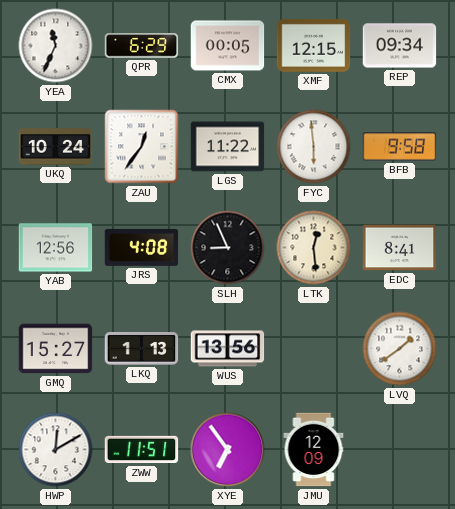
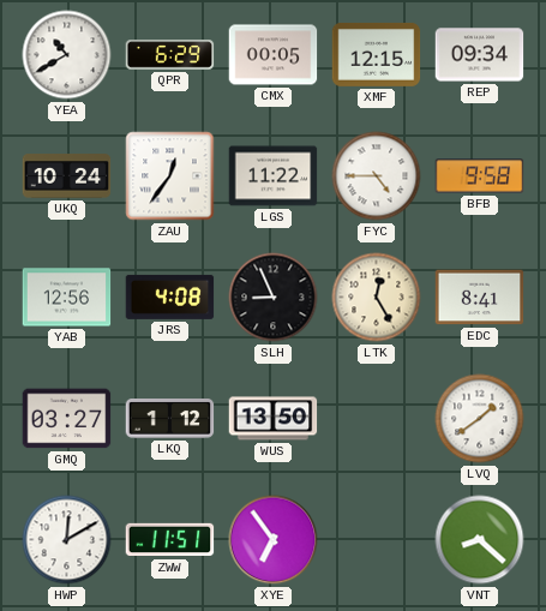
YEA: 11:34 -> 10:40 (67, 55)
FYC: 5:59 -> 4:45 (377, 176)
LTK: 12:29 -> 12:25 (377, 298)
GMQ: 15:27 -> 03:27 (67, 419)
LKQ: 1:13 -> 1:12 (170, 419)
WUS: 13:56 -> 13:50 (274, 419)
JMU: 12:09 -> none (314, 450)
VNT: none -> 8:22 (480, 540)
